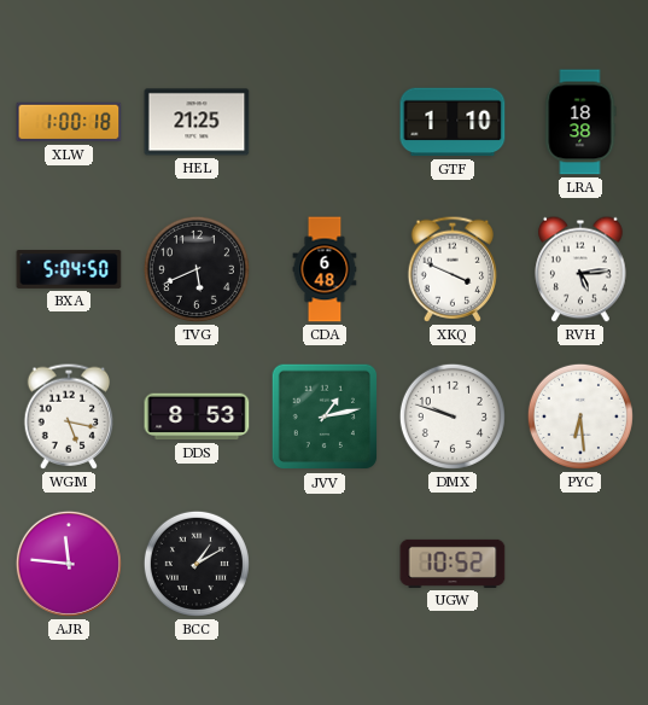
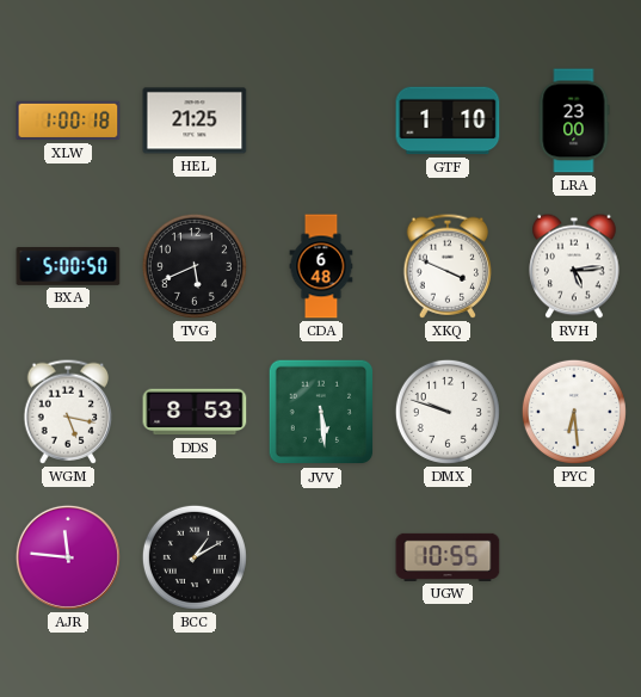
LRA: 18:38 -> 23:00 (574, 121)
BXA: 5:04 -> 5:00 (68, 267)
JVV: 1:13 -> 5:29 (321, 412)
UGW: 10:52 -> 10:55 (448, 557)
